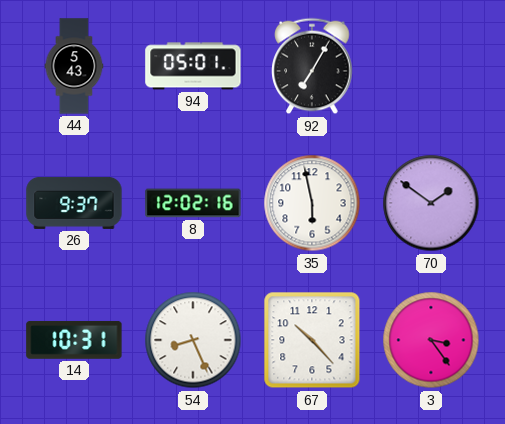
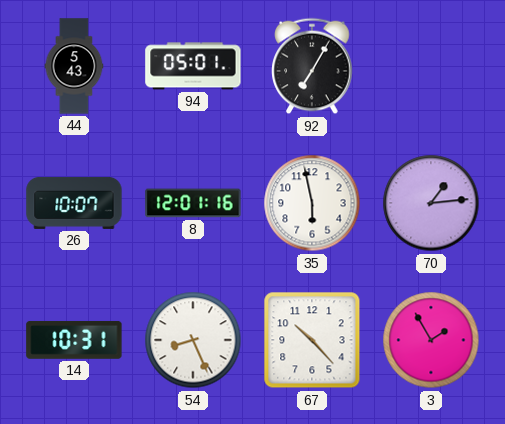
26: 9:37 -> 10:07 (74, 203)
8: 12:02 -> 12:01 (193, 203)
70: 1:51 -> 1:14 (431, 203)
3: 3:24 -> 1:55 (431, 340)
